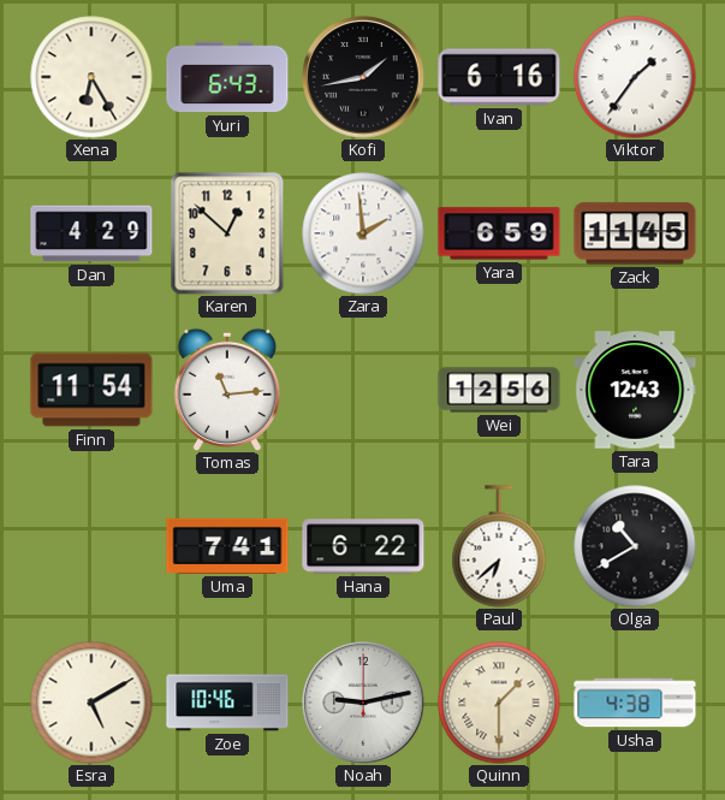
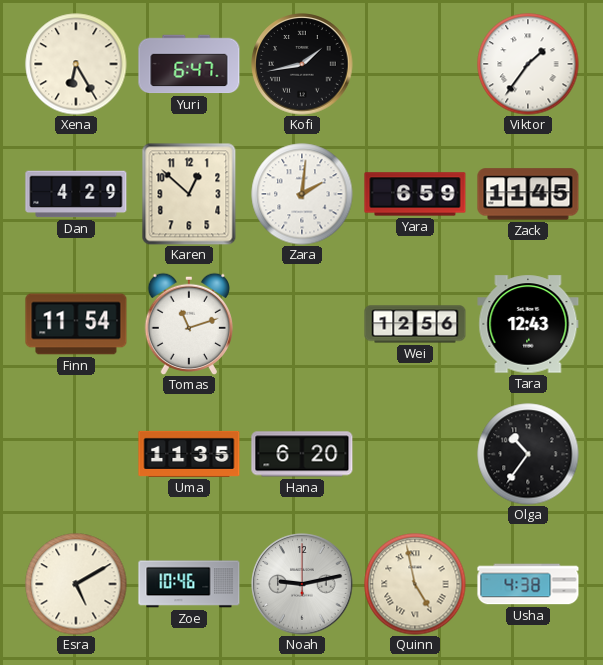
Yuri: 6:43 -> 6:47 (189, 64)
Ivan: 6:16 -> none (499, 77)
Zara: 1:59 -> 2:01 (302, 194)
Tomas: 11:14 -> 11:12 (188, 323)
Uma: 7:41 -> 11:35 (189, 454)
Hana: 6:22 -> 6:20 (302, 454)
Paul: 6:38 -> none (499, 546)
Olga: 10:40 -> 10:36 (528, 454)
Quinn: 1:30 -> 4:58 (415, 584)
